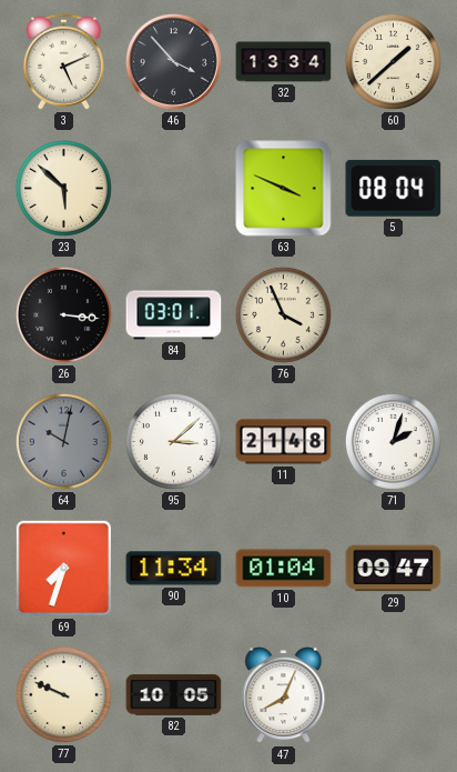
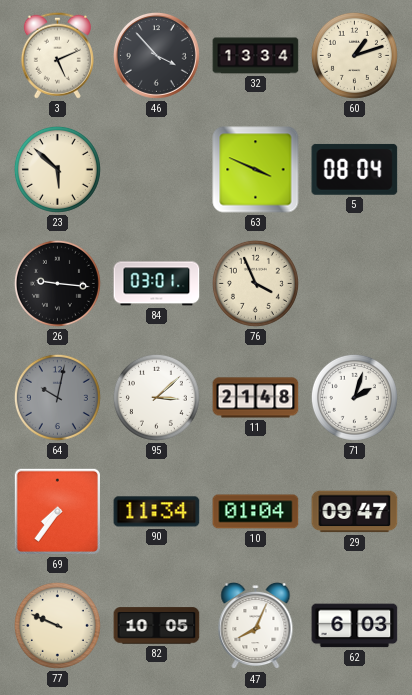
60: 1:38 -> 1:12 (354, 55)
26: 3:16 -> 9:16 (57, 283)
69: 7:33 -> 7:36 (57, 511)
62: none -> 6:03 (355, 626)
